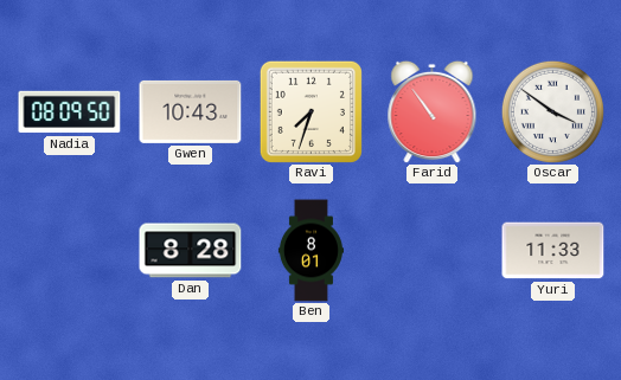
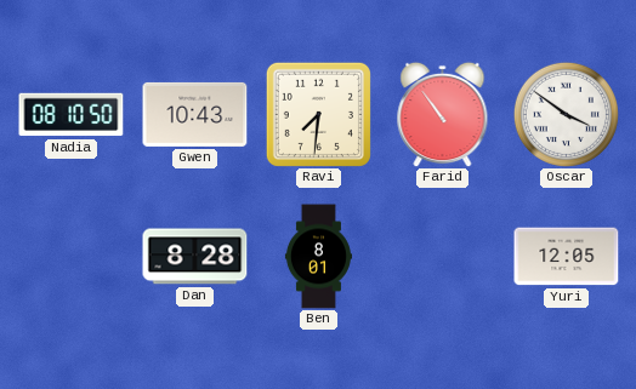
Nadia: 08:09 -> 08:10 (72, 115)
Ravi: 7:33 -> 7:31 (318, 114)
Yuri: 11:33 -> 12:05 (567, 257)
